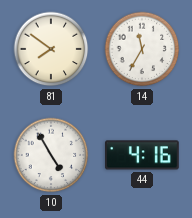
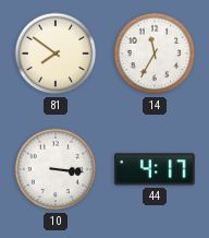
10: 4:55 -> 3:16 (56, 169)
44: 4:16 -> 4:17 (156, 169)
